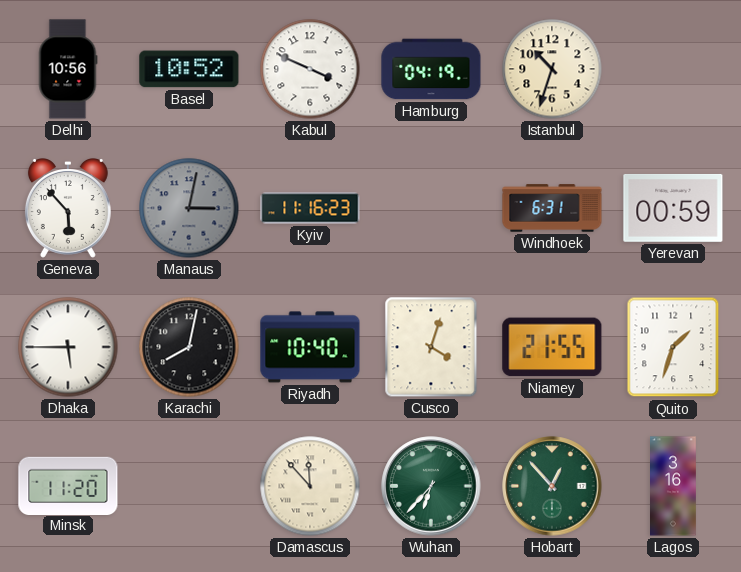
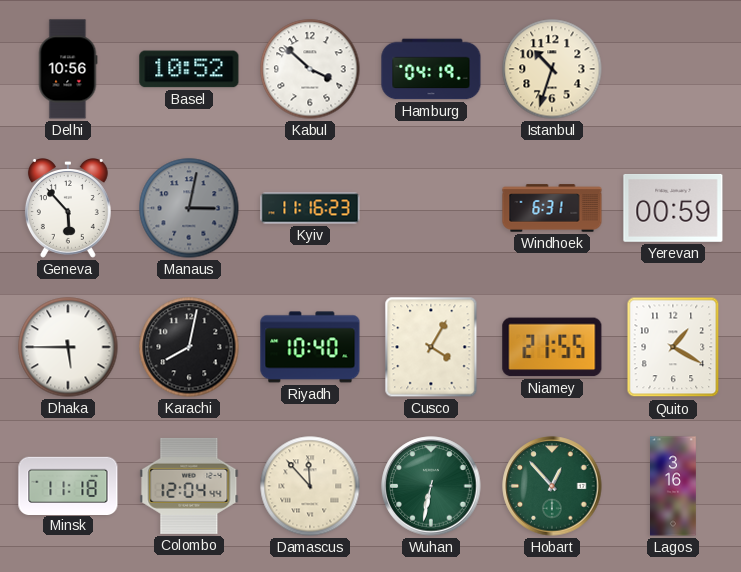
Kabul: 3:49 -> 3:52 (310, 69)
Cusco: 4:03 -> 4:05 (431, 347)
Quito: 1:33 -> 1:20 (673, 347)
Minsk: 11:20 -> 11:18 (68, 485)
Colombo: none -> 12:04 (189, 486)
Wuhan: 6:37 -> 6:32 (431, 486)
